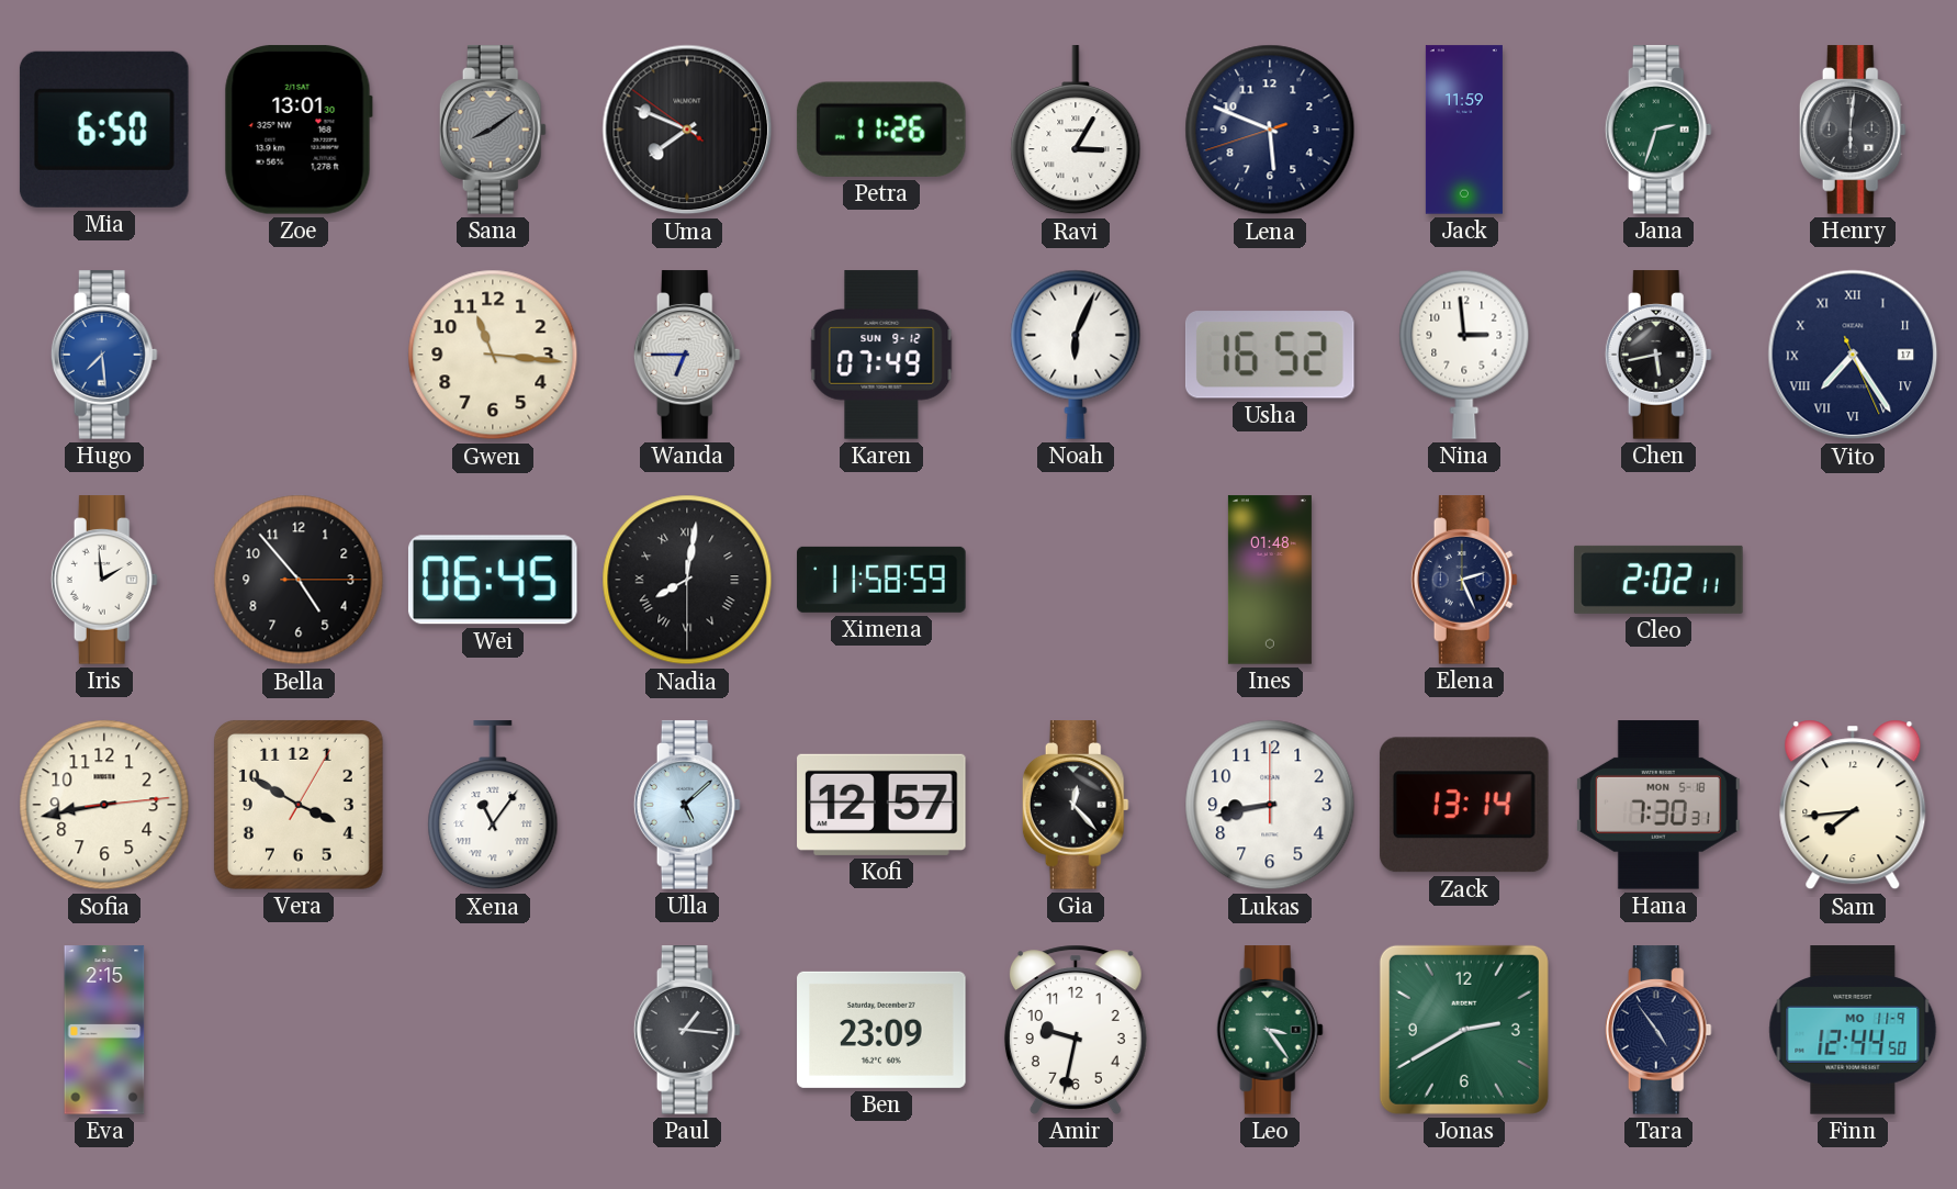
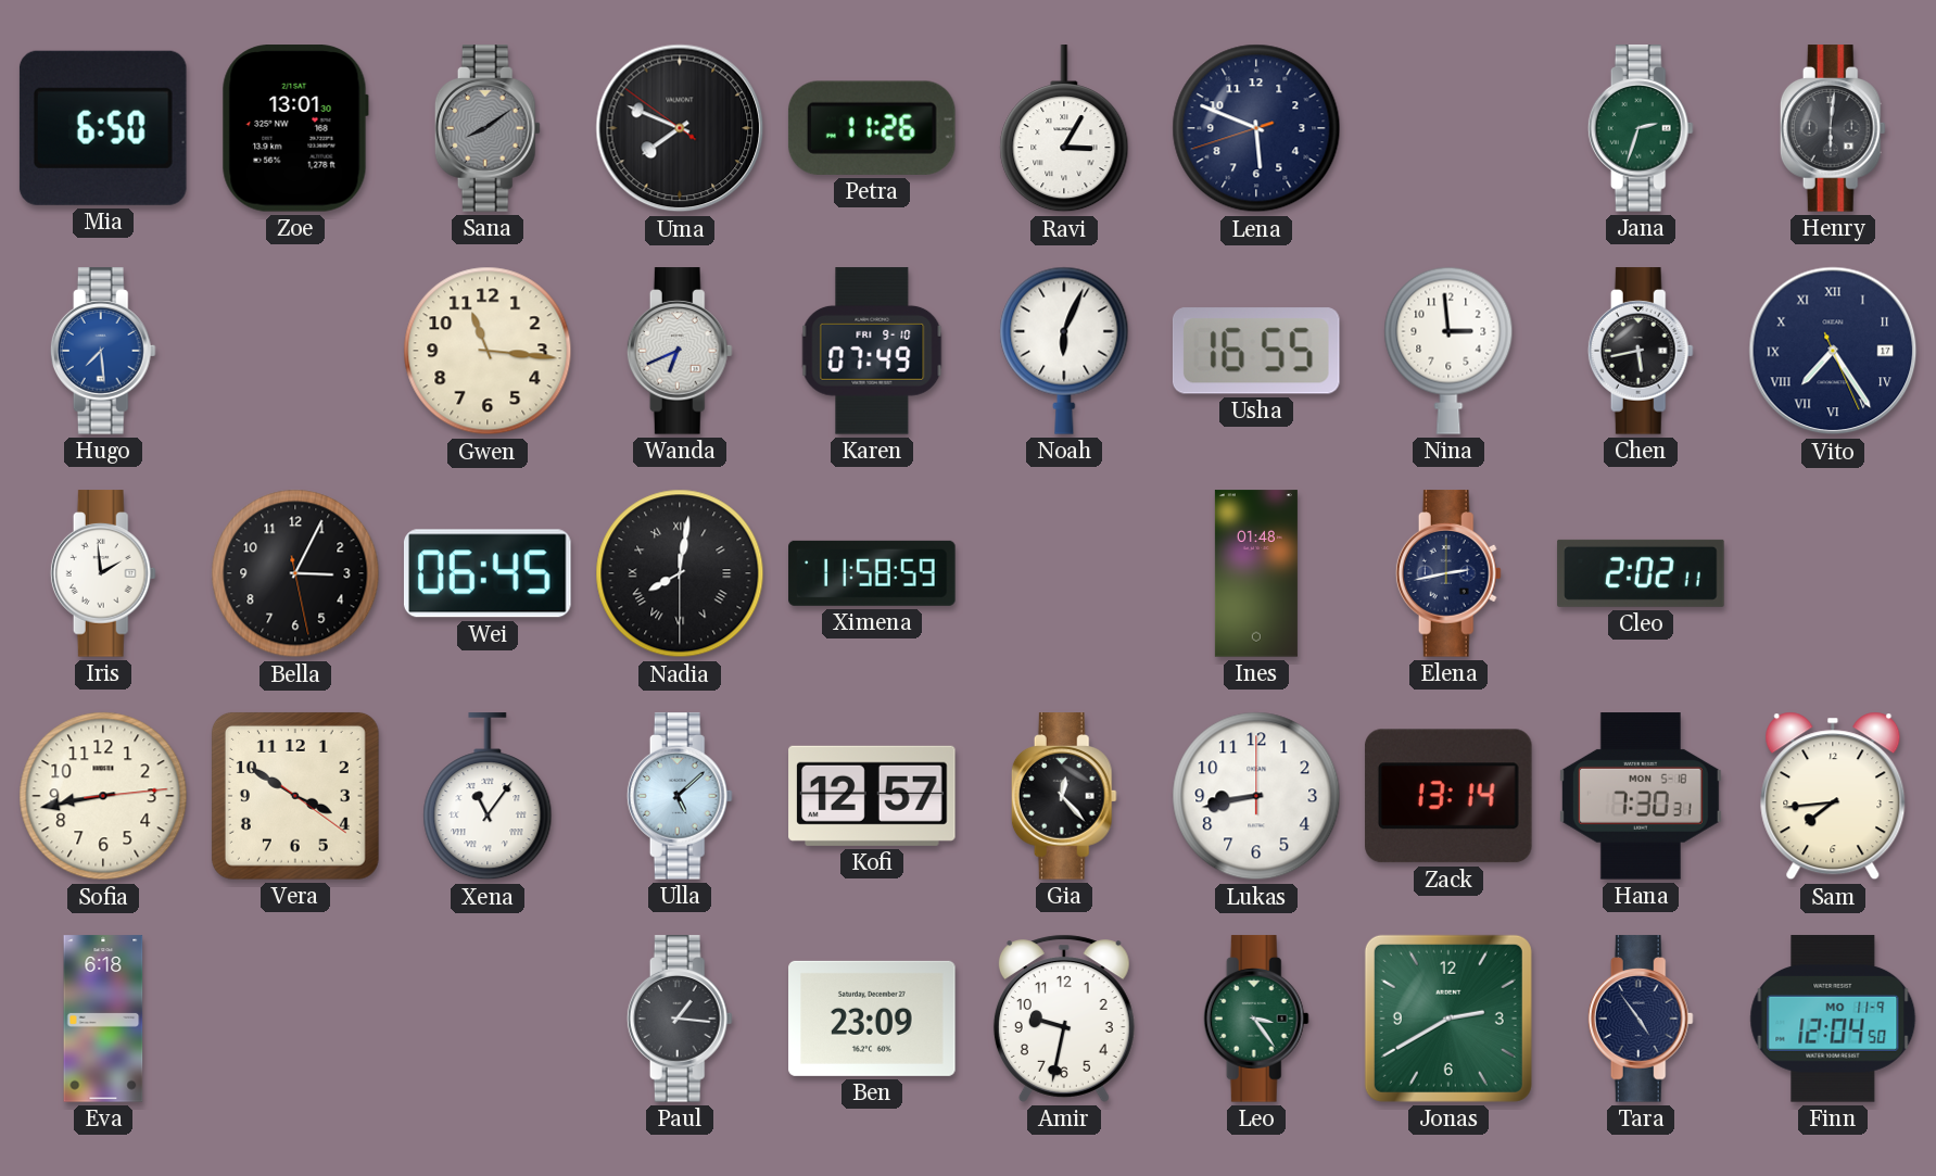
Jack: 11:59 -> none (1464, 130)
Wanda: 6:45 -> 6:41 (680, 351)
Karen date: SUN 9-12 -> FRI 9-10 (872, 351)
Usha: 16:52 -> 16:55 (1256, 351)
Bella: 4:53 -> 3:04 (295, 573)
Elena: 2:26 -> 2:43 (1448, 573)
Vera: 3:50:05 -> 3:50:21 (295, 796)
Eva: 2:15 -> 6:18 (103, 1019)
Finn: 12:44 -> 12:04 (1833, 1019)
